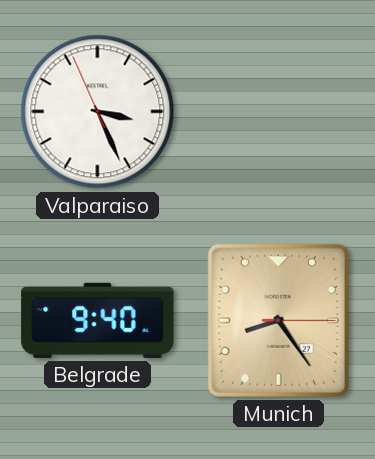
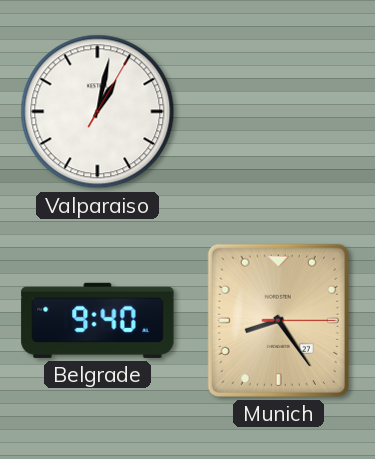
Valparaiso: 3:25 -> 1:02 (98, 112)
